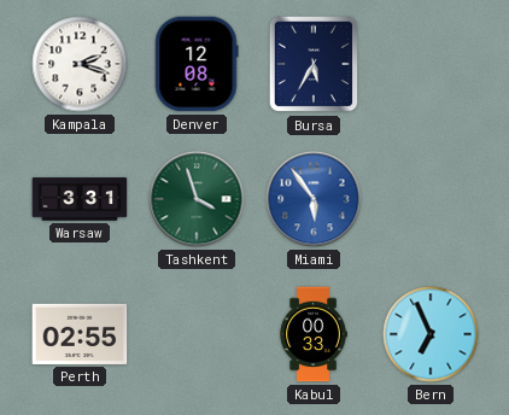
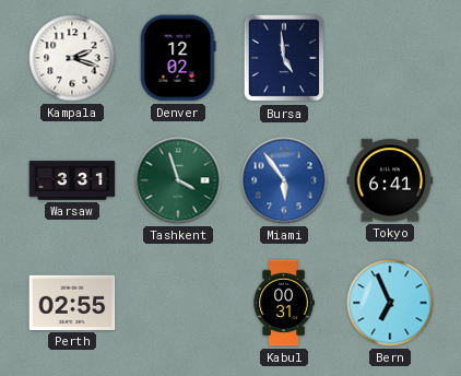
Denver: 12:08 -> 12:02 (178, 58)
Bursa: 5:35 -> 4:59 (284, 58)
Tokyo: none -> 6:41 (390, 180)
Kabul: 00:33 -> 00:31 (284, 303)
